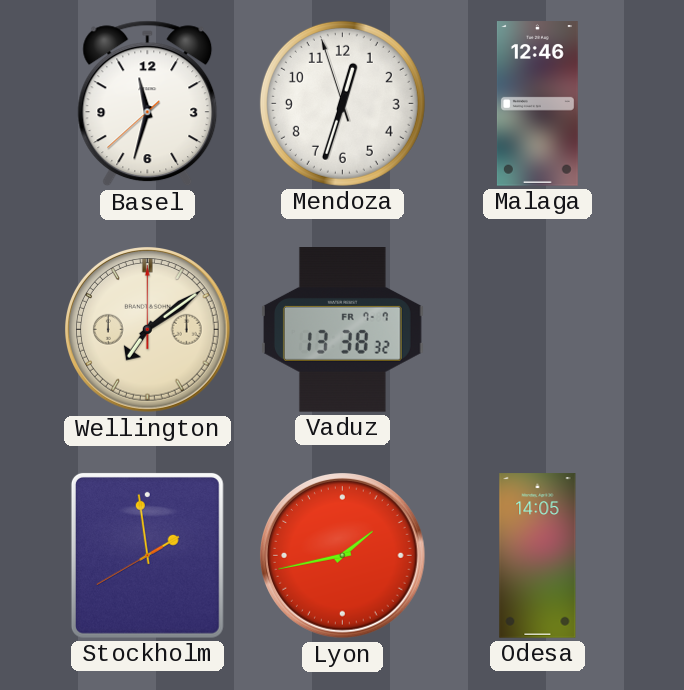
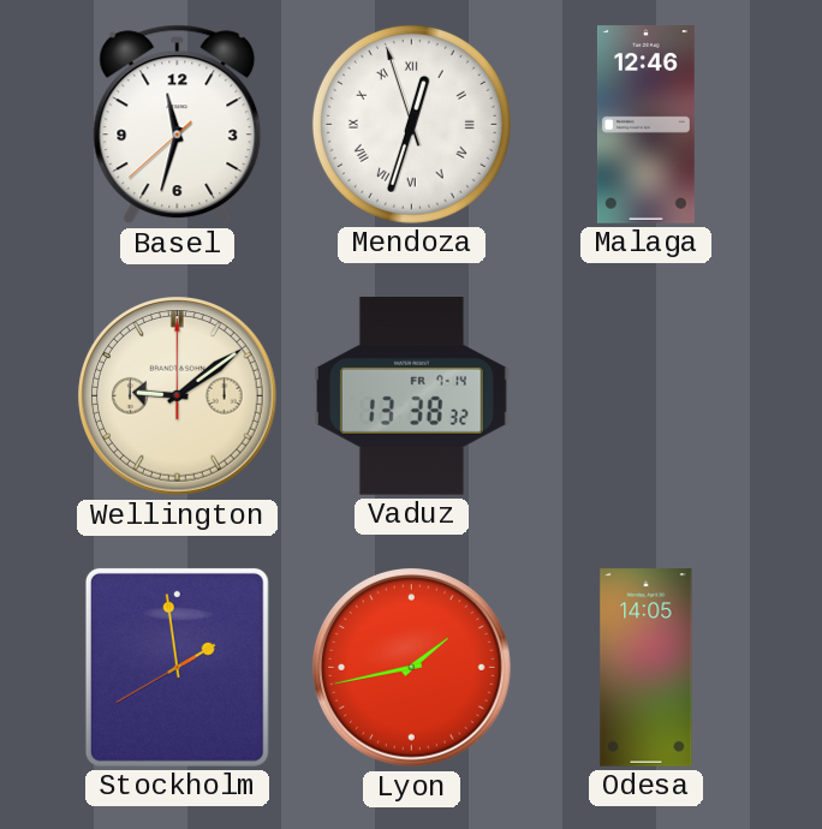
Mendoza numerals: Arabic -> Roman (411, 124)
Wellington: 7:09 -> 9:09 (178, 396)
Vaduz date: FR 7-7 -> FR 7-14 (412, 396)
